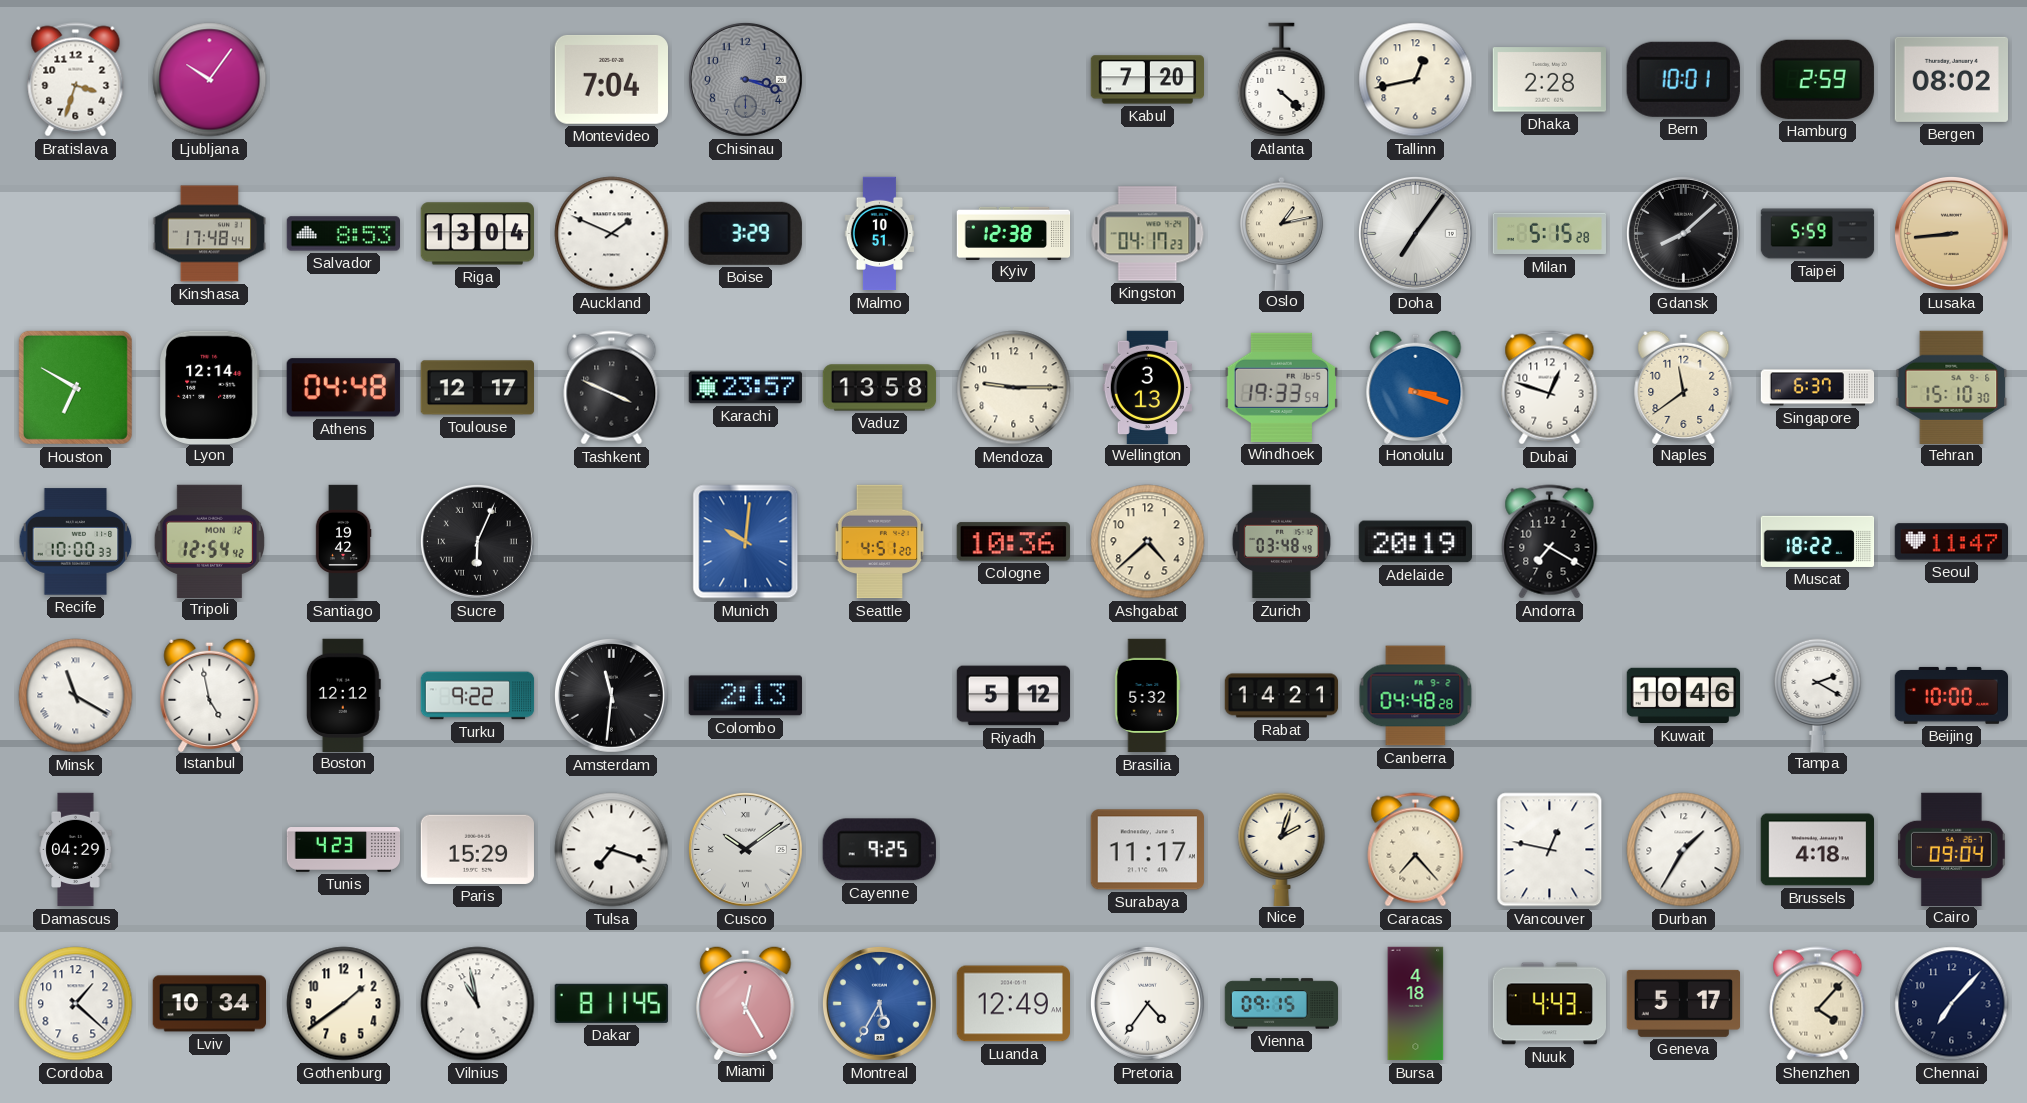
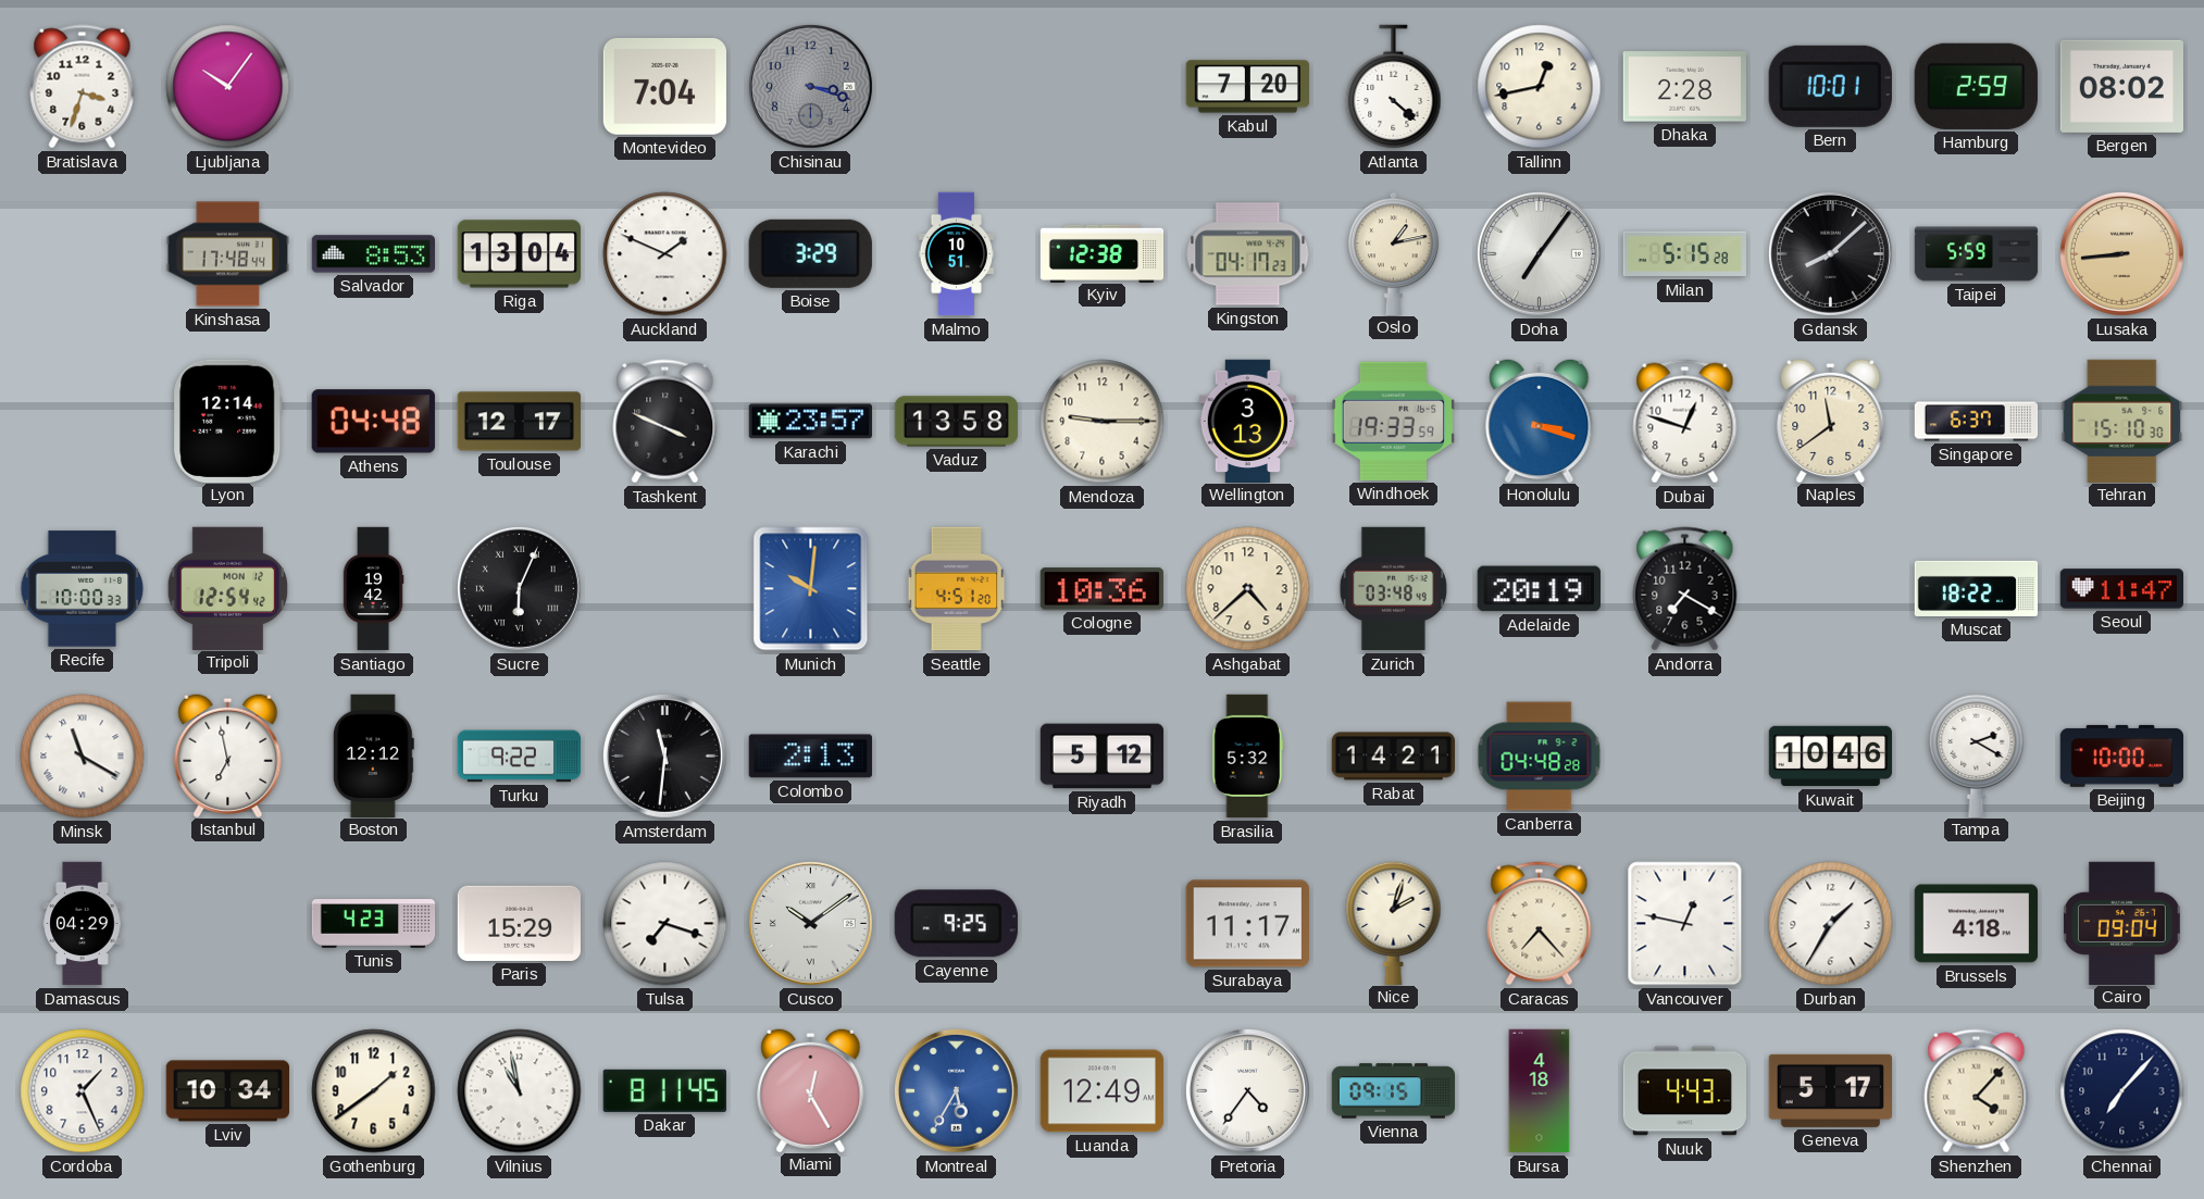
Houston: 6:50 -> none (75, 387)
Istanbul: 4:58 -> 6:58 (228, 754)
Cordoba: 1:22 -> 1:26 (83, 1091)
